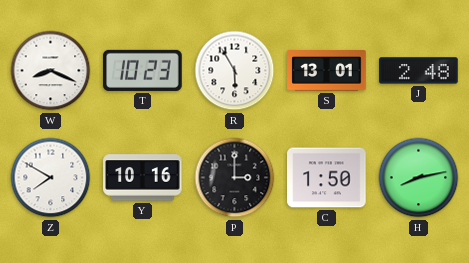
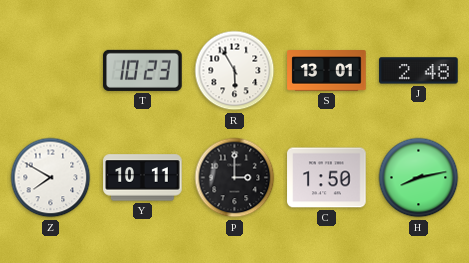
W: 8:19 -> none (51, 71)
Y: 10:16 -> 10:11 (143, 178)
